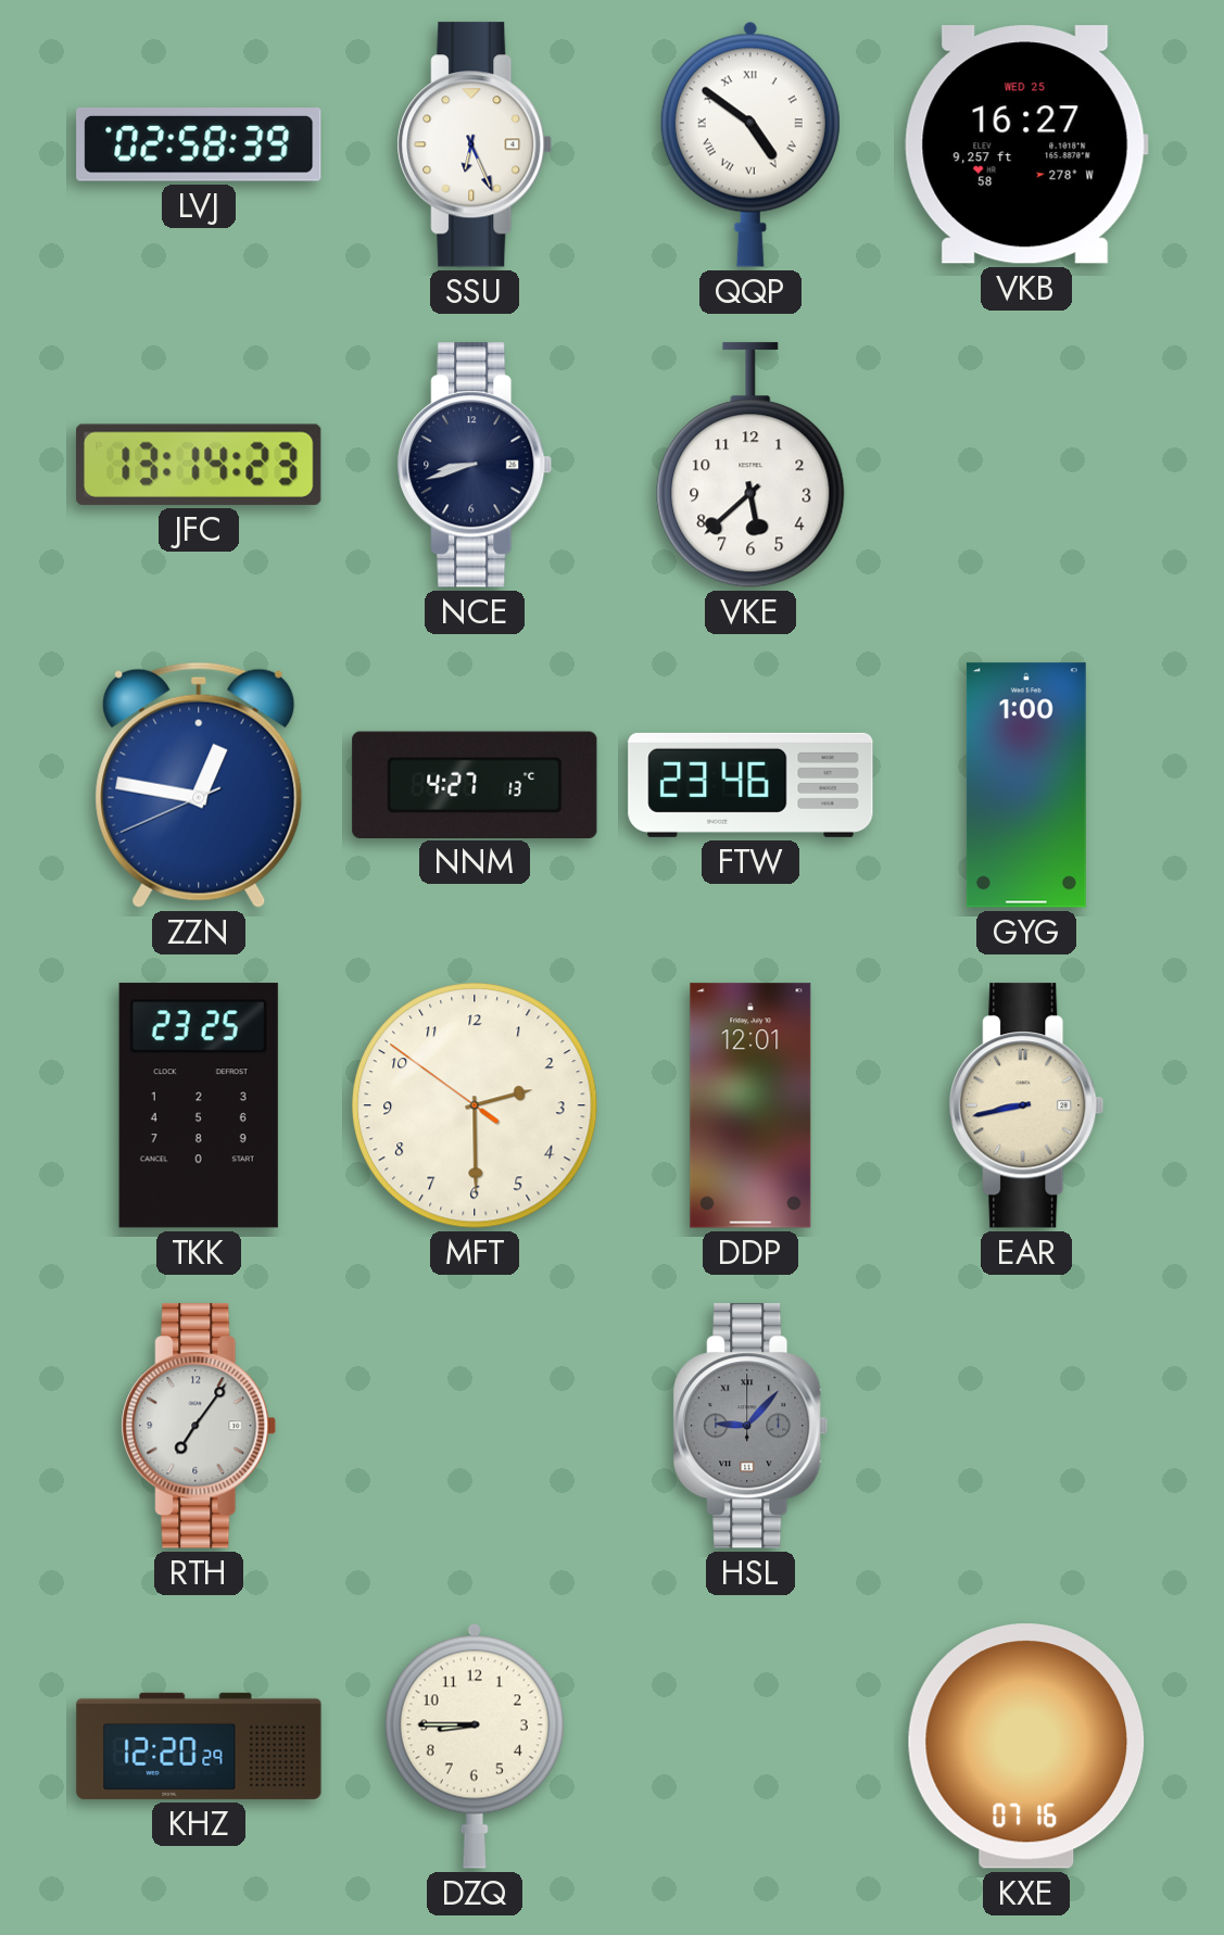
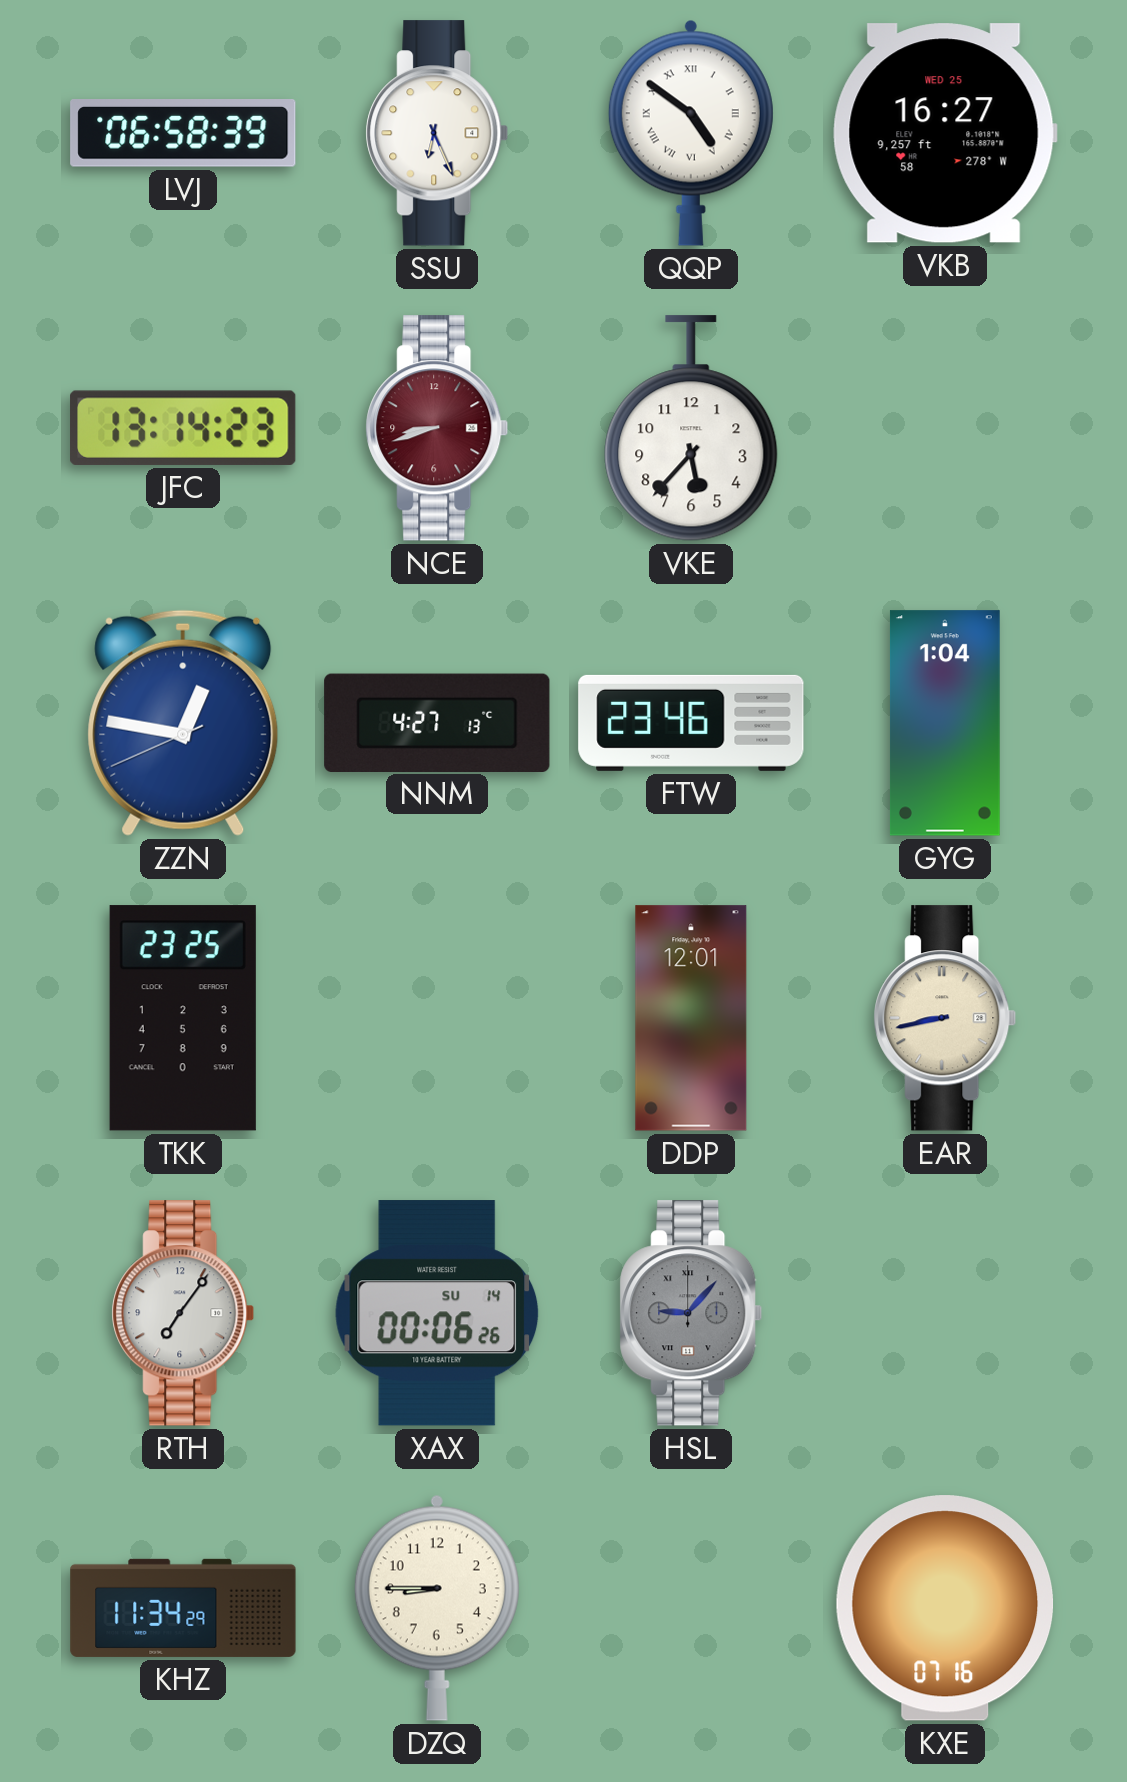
LVJ: 02:58 -> 06:58 (183, 134)
NCE dial: navy -> burgundy (437, 428)
VKE: 5:38 -> 5:37 (691, 428)
GYG: 1:00 -> 1:04 (945, 723)
MFT: 2:29 -> none (475, 1105)
XAX: none -> 00:06 (437, 1313)
KHZ: 12:20 -> 11:34 (183, 1608)
